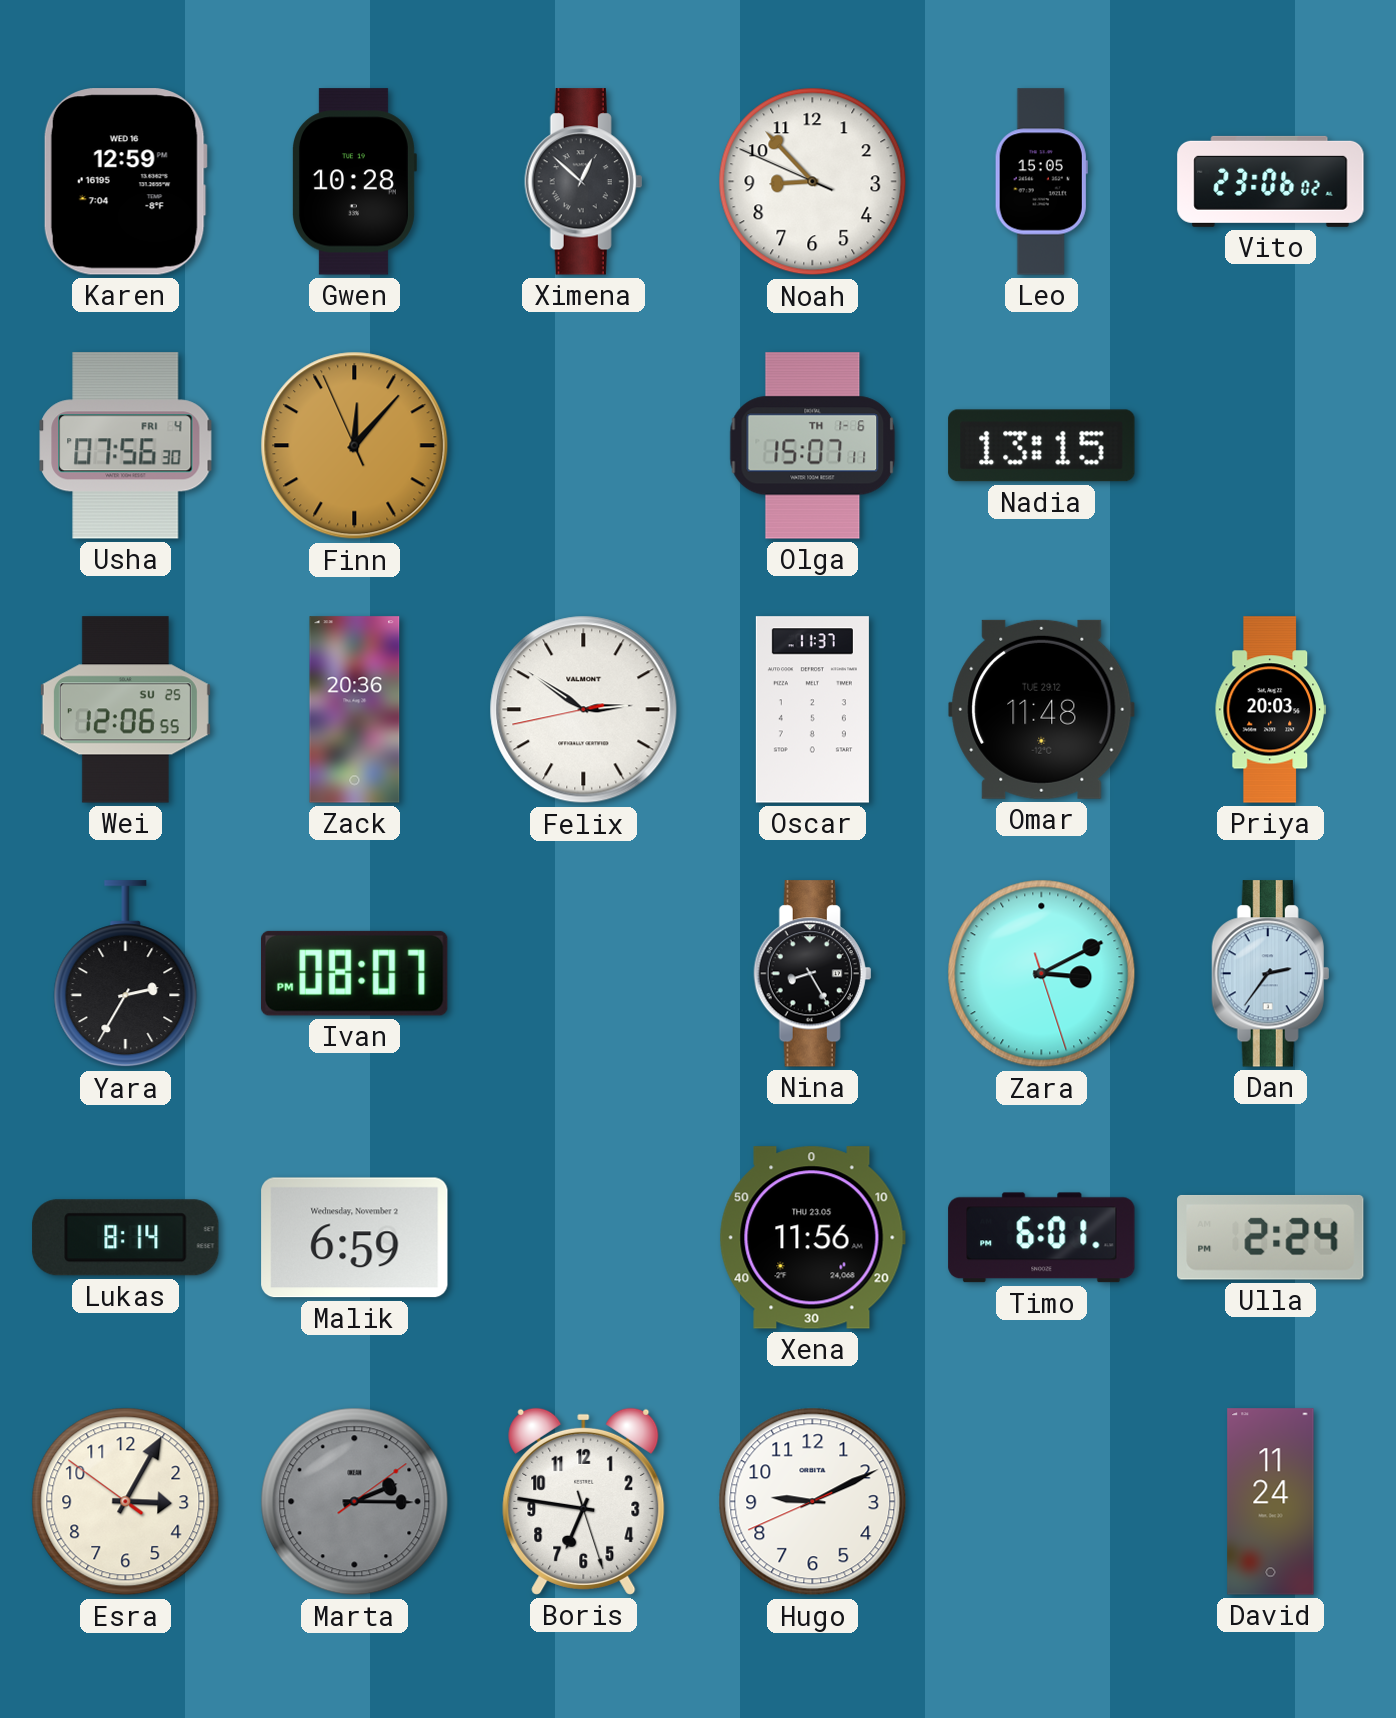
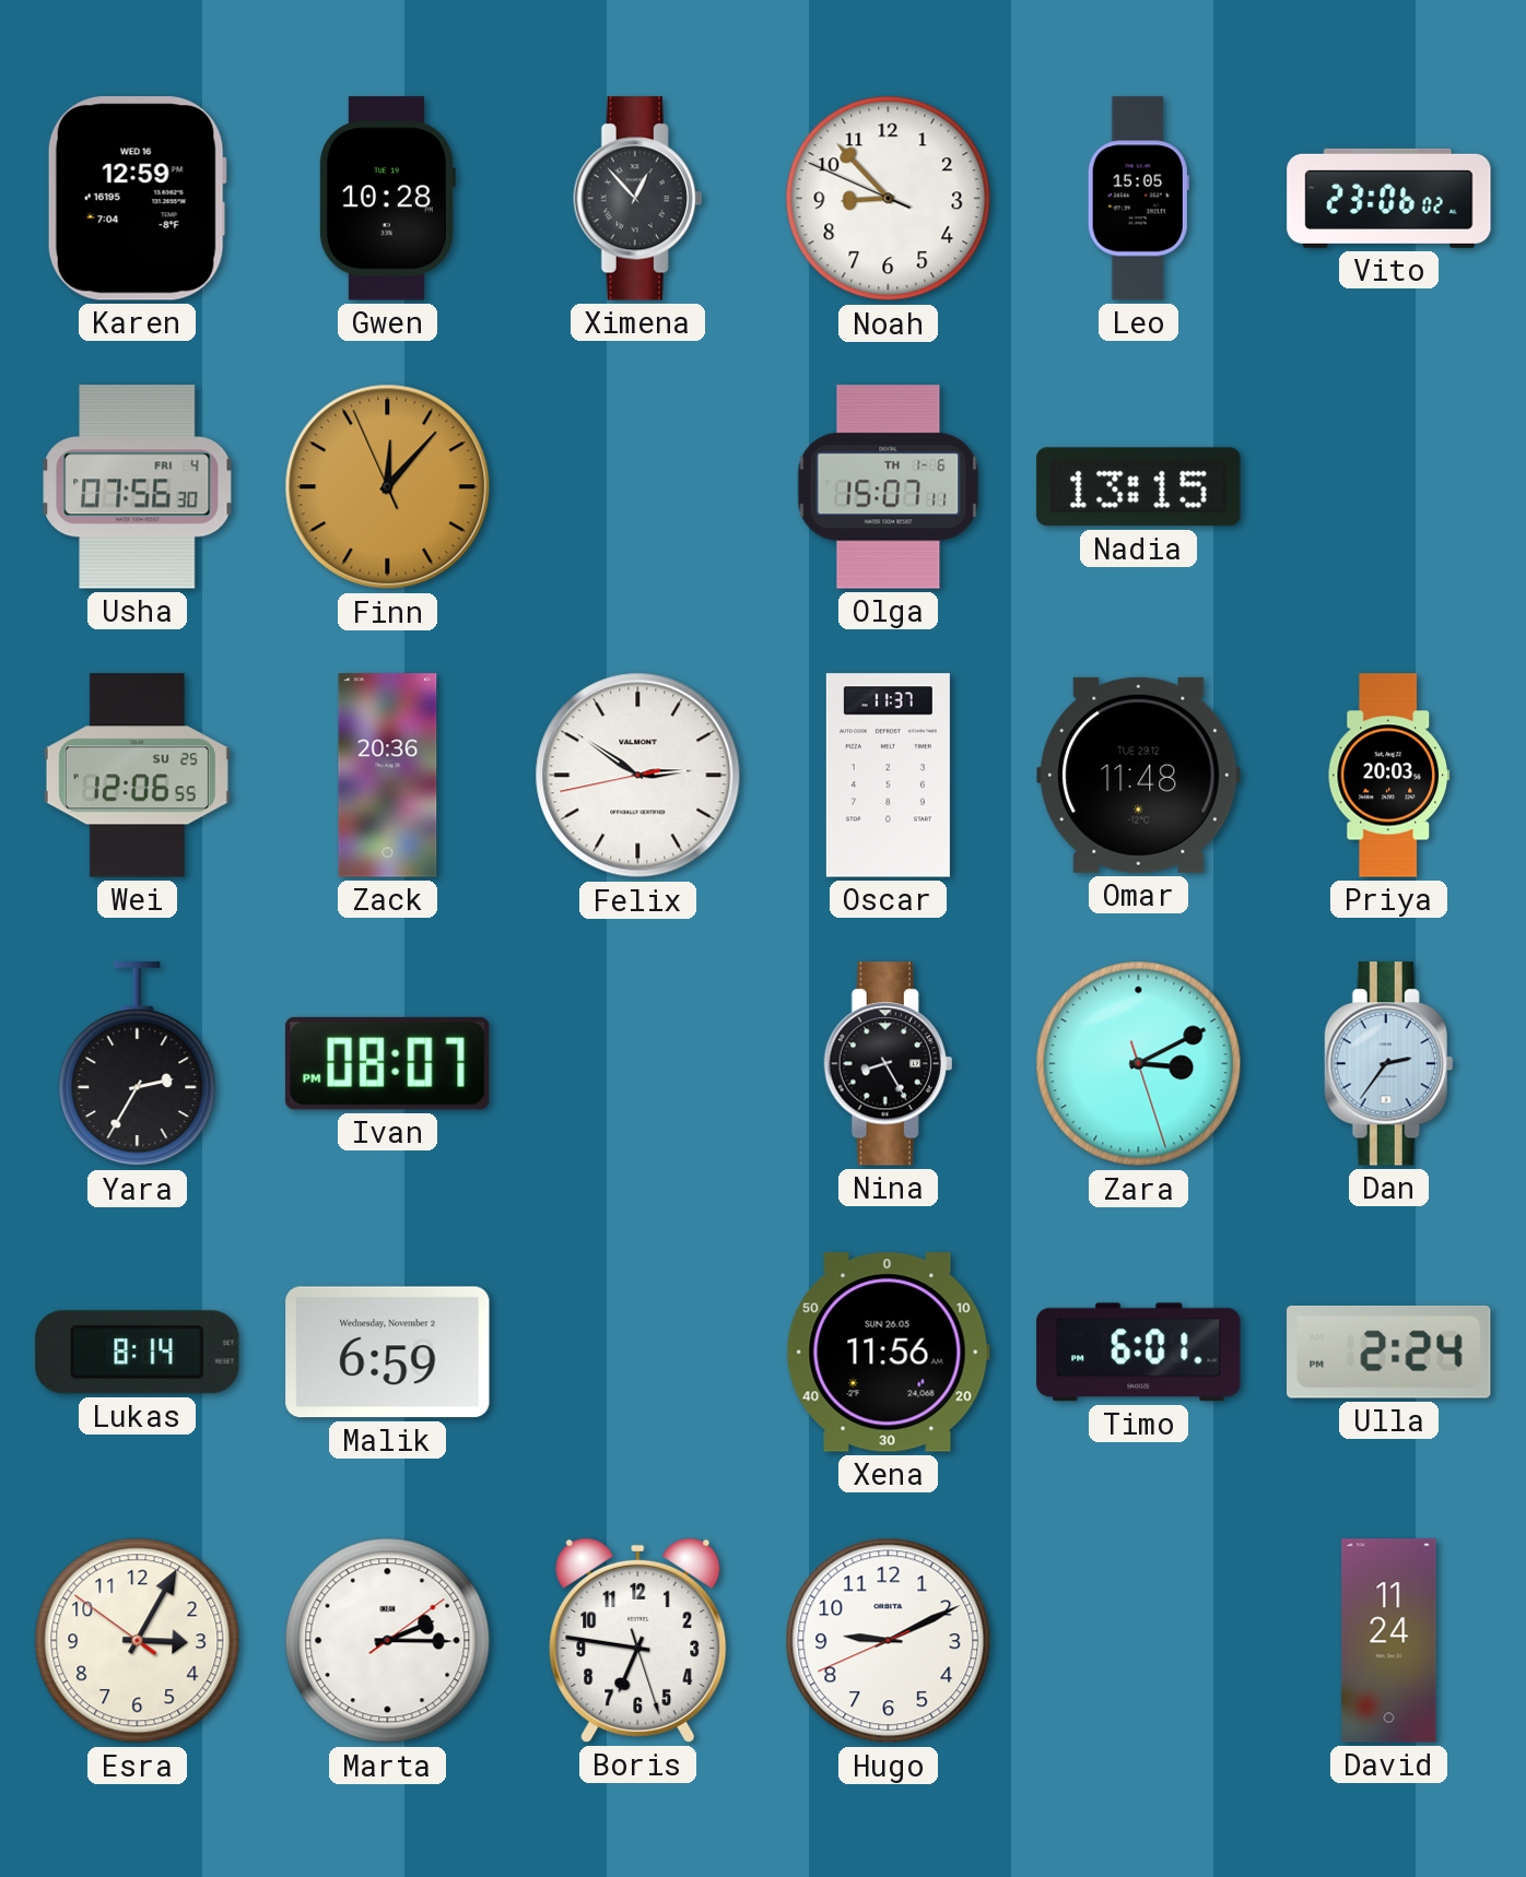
Ximena: 12:52 -> 12:53 (638, 199)
Xena date: THU 23.05 -> SUN 26.05 (888, 1353)
Marta dial: grey -> white (388, 1641)
